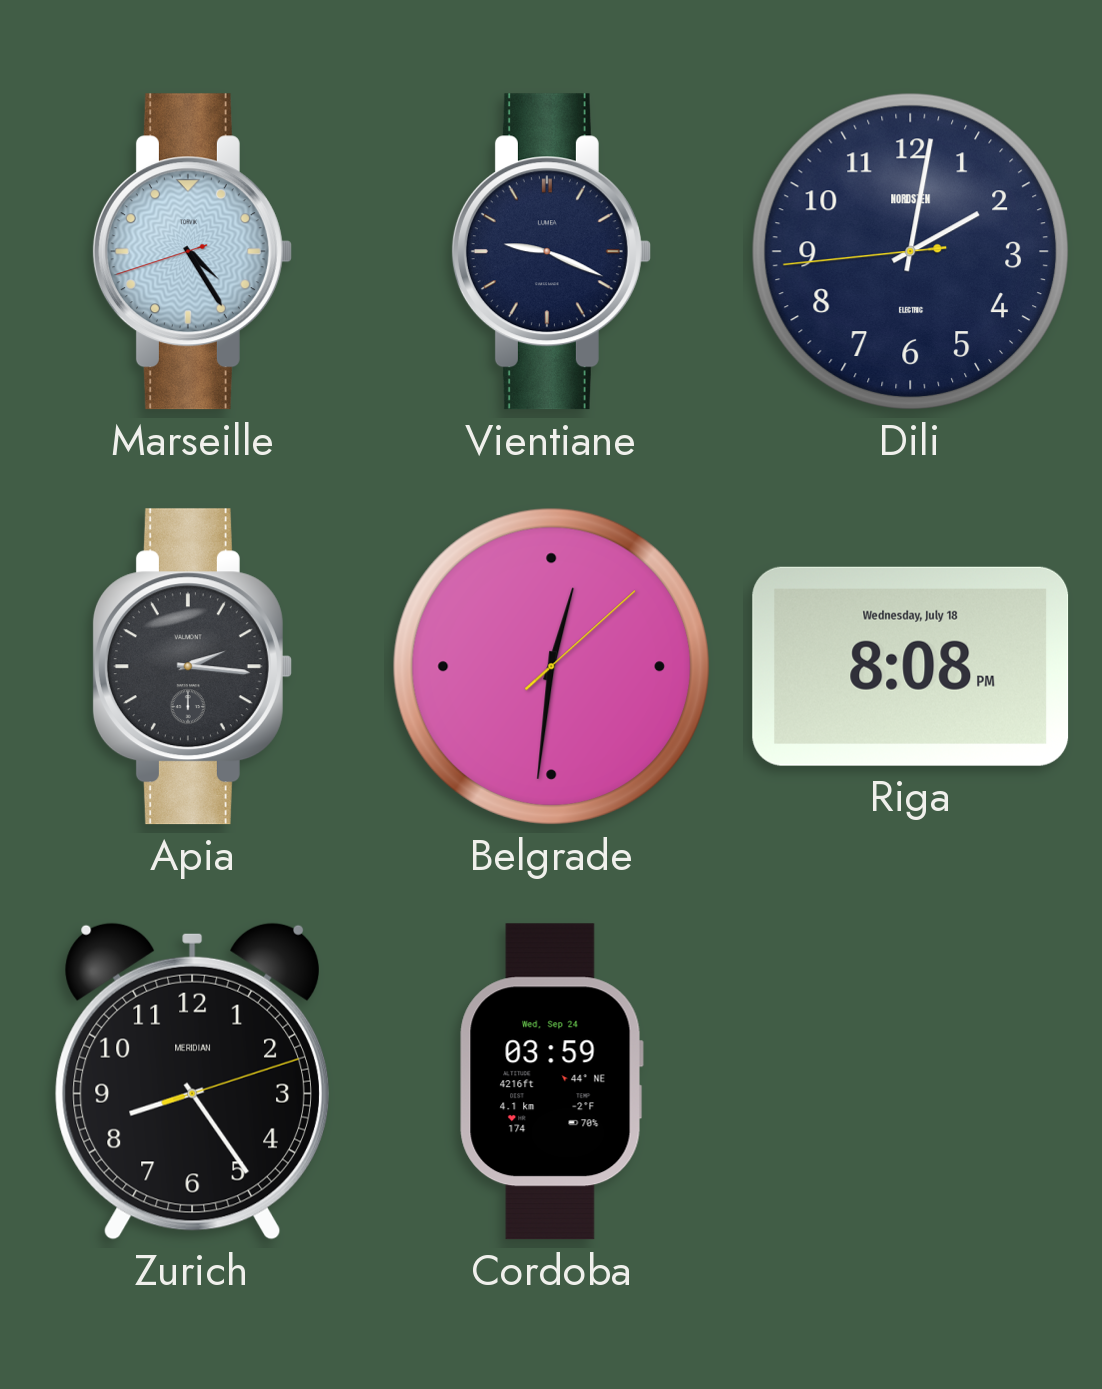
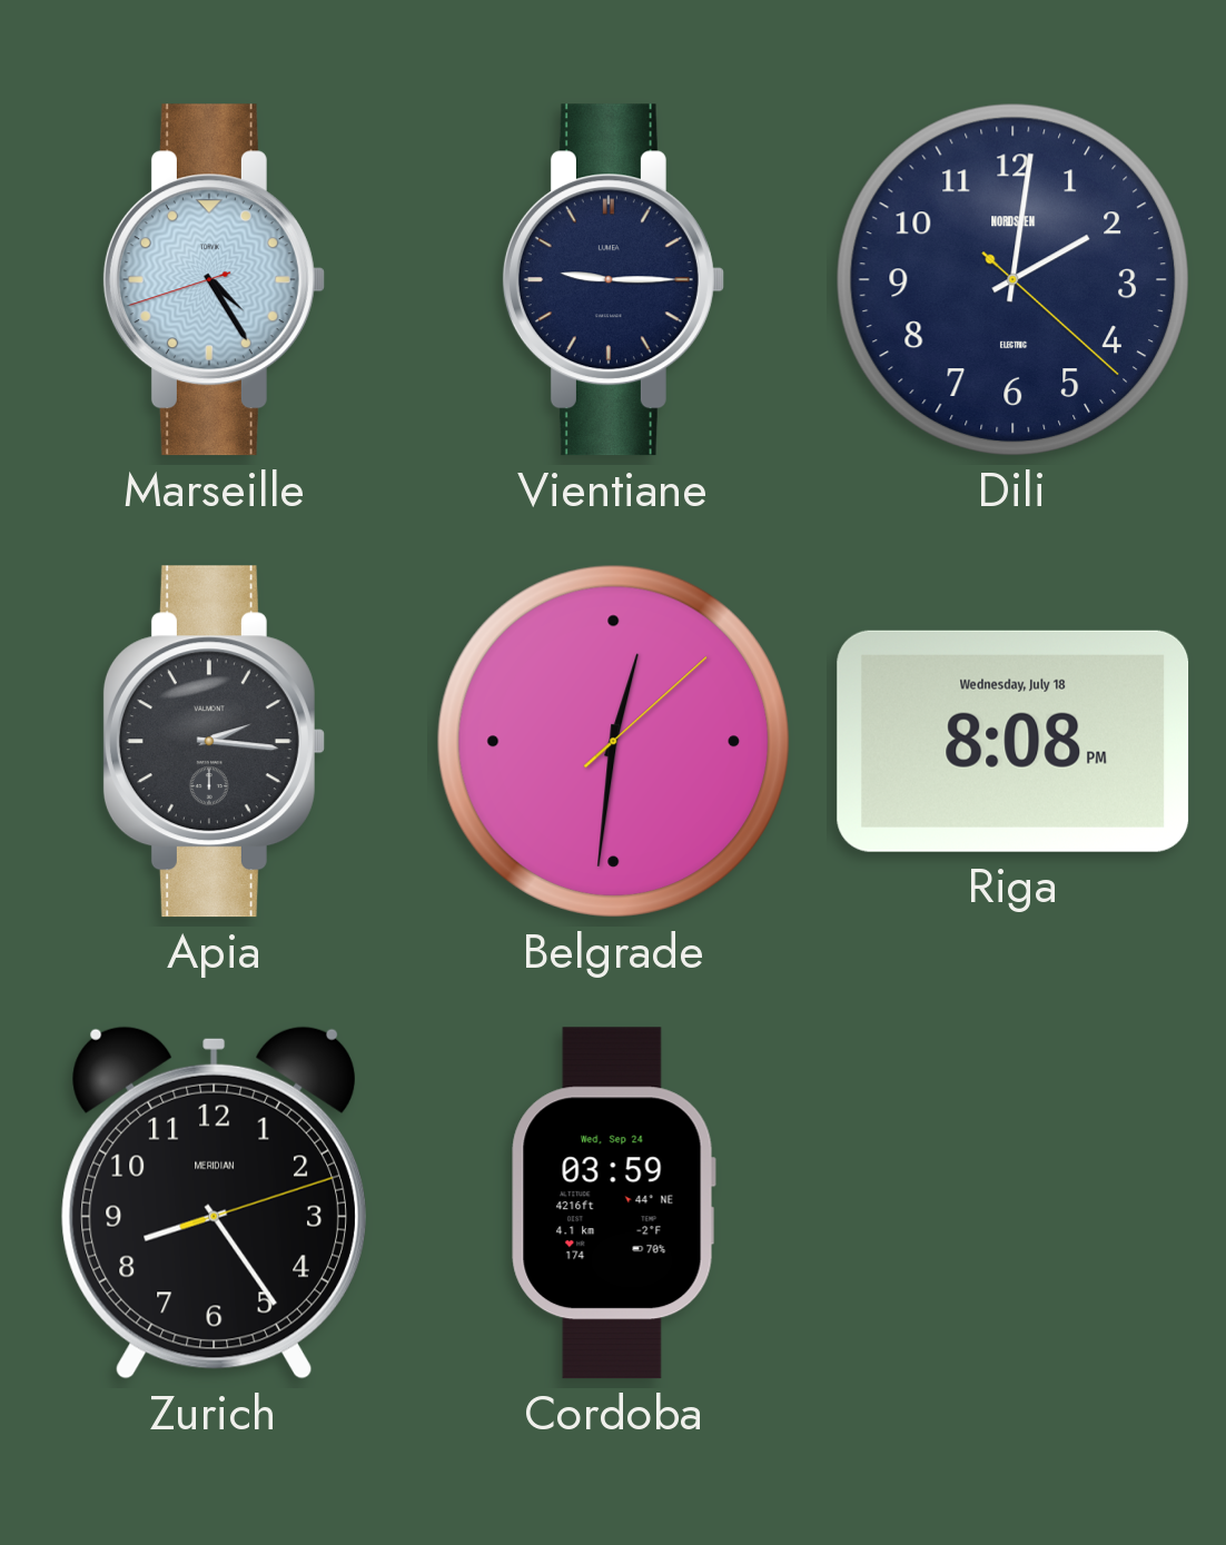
Vientiane: 9:19 -> 9:15 (613, 280)
Dili: 2:01:44 -> 2:01:22 (1012, 279)
